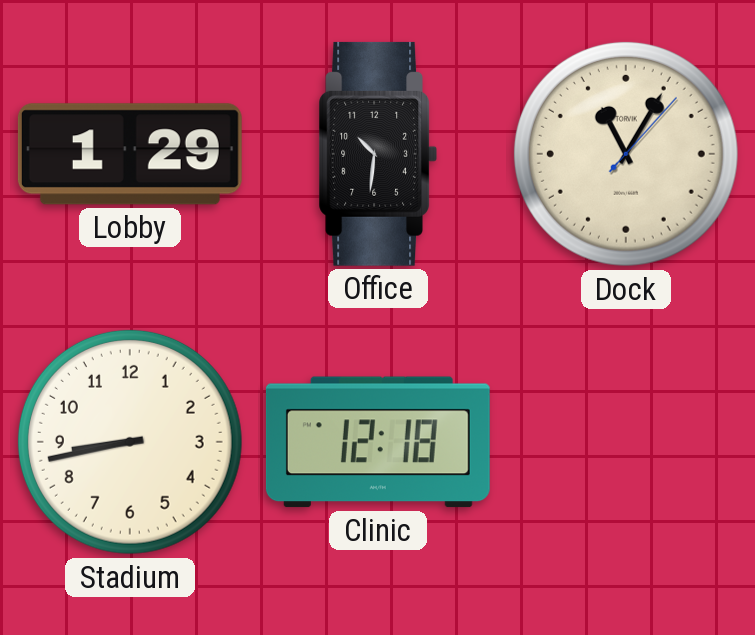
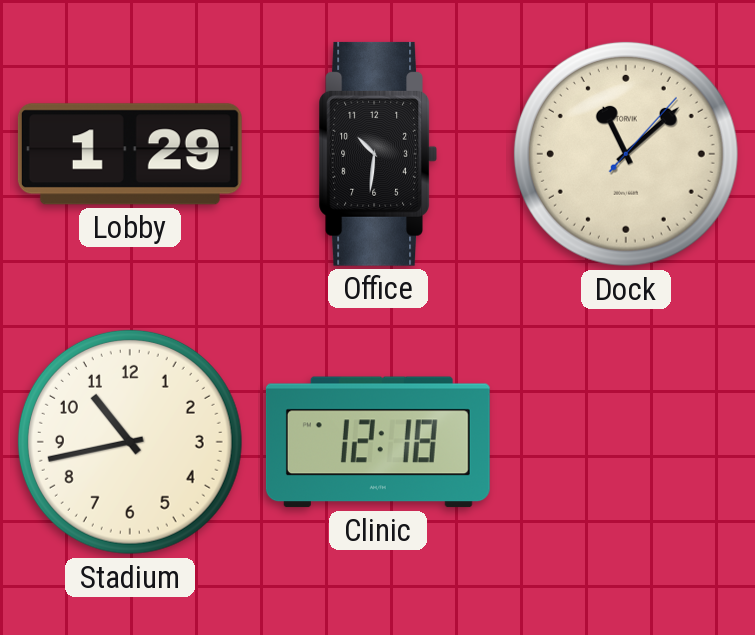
Dock: 11:05 -> 11:08 (626, 154)
Stadium: 8:43 -> 10:43 (130, 442)
